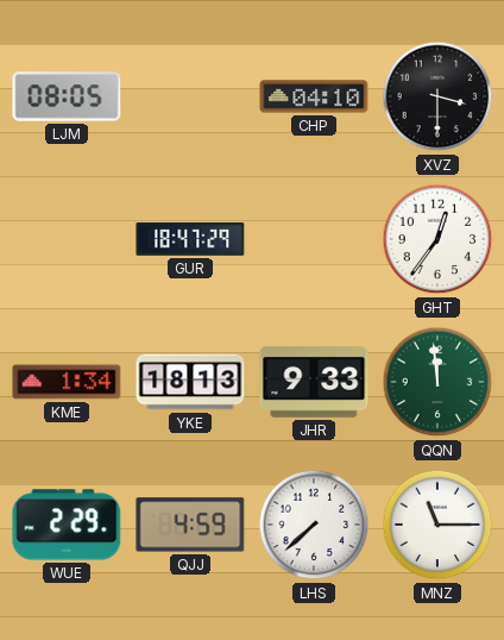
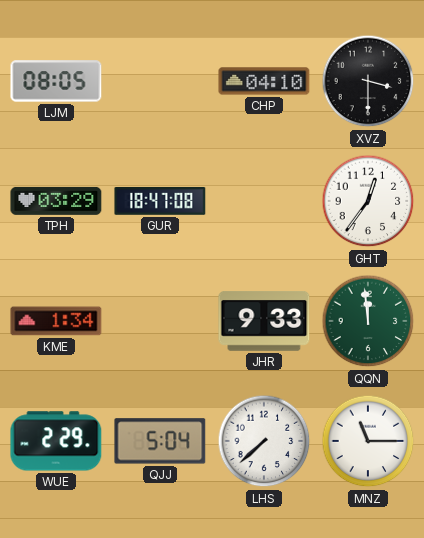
TPH: none -> 03:29 (56, 201)
GUR: 18:47:29 -> 18:47:08 (160, 202)
YKE: 18:13 -> none (190, 382)
QJJ: 4:59 -> 5:04 (160, 441)
